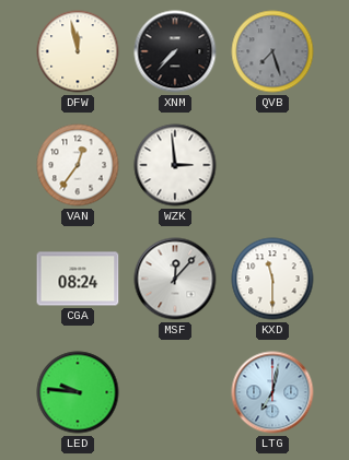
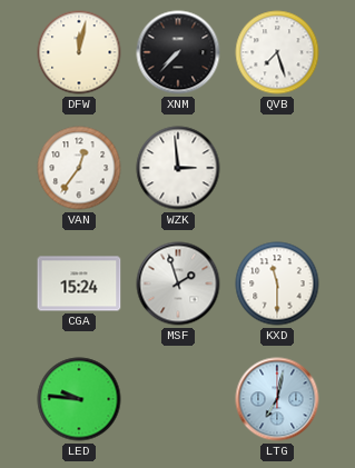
DFW: 11:58 -> 12:02 (79, 52)
QVB dial: grey -> white (277, 52)
CGA: 08:24 -> 15:24 (79, 283)
MSF: 12:07 -> 1:57 (178, 283)
